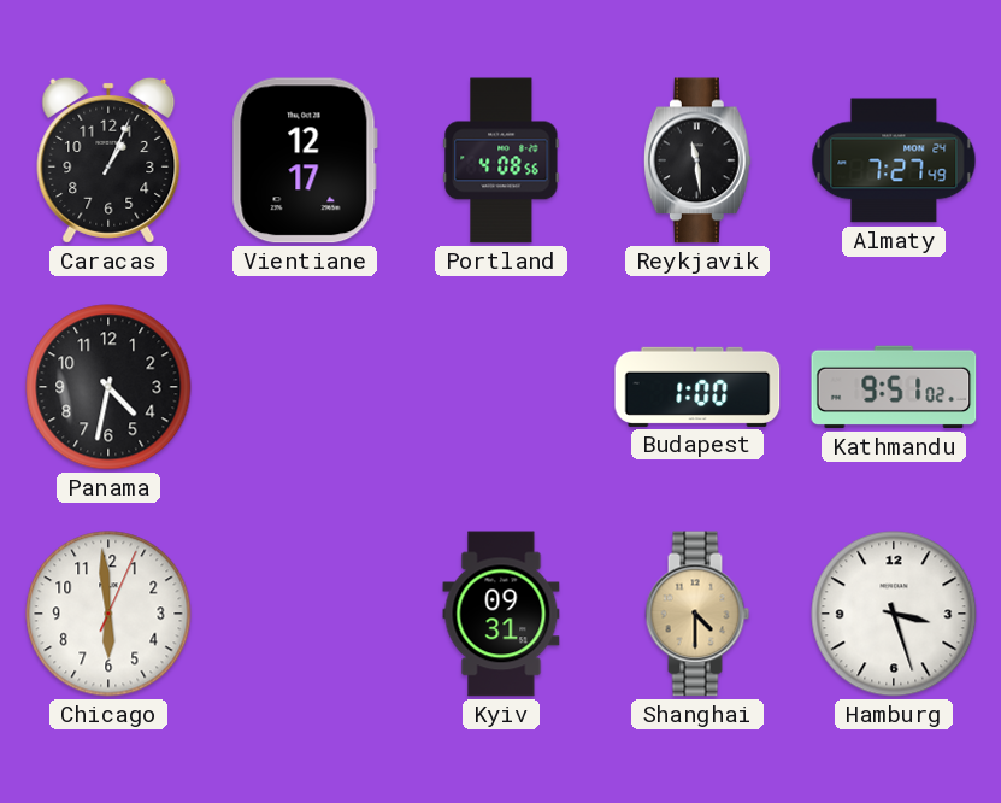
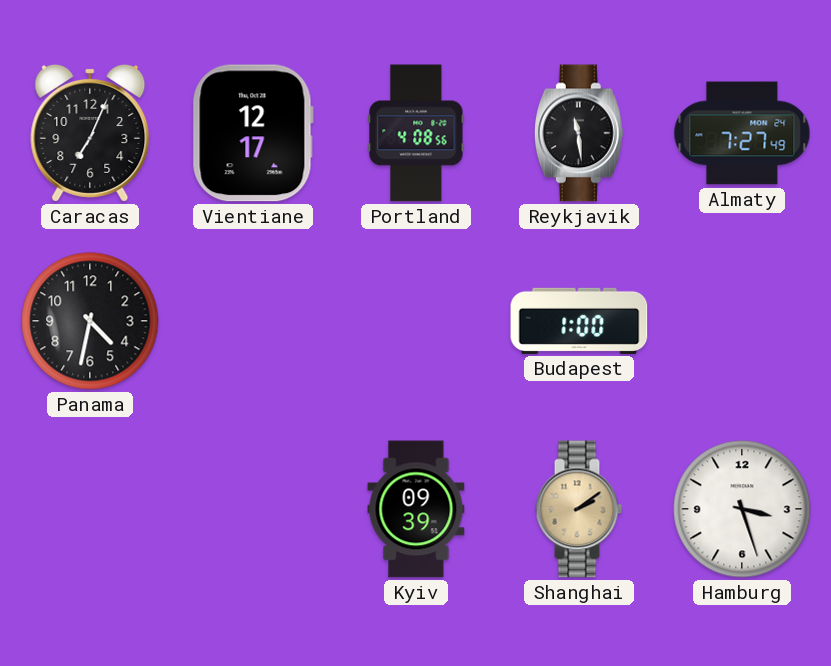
Caracas: 1:04 -> 7:04 (90, 133)
Kathmandu: 9:51 -> none (894, 387)
Chicago: 5:59 -> none (108, 614)
Kyiv: 09:31 -> 09:39 (416, 509)
Shanghai: 4:30 -> 2:09 (579, 509)
